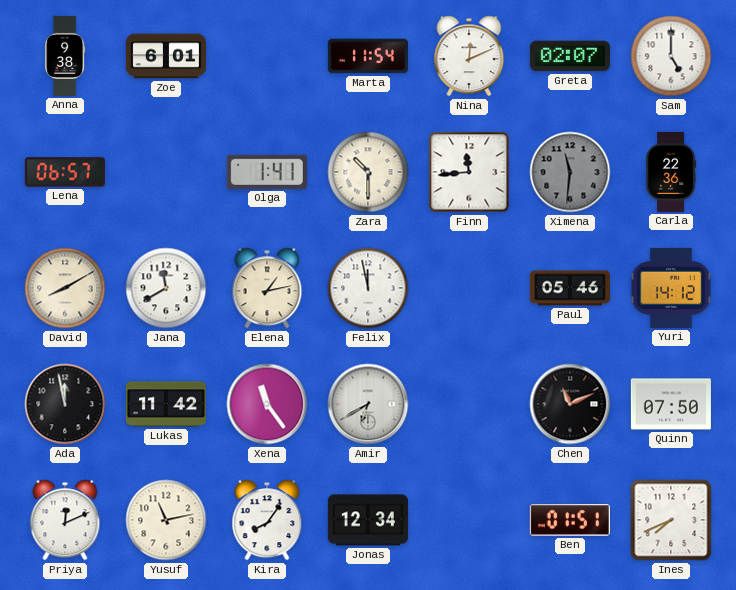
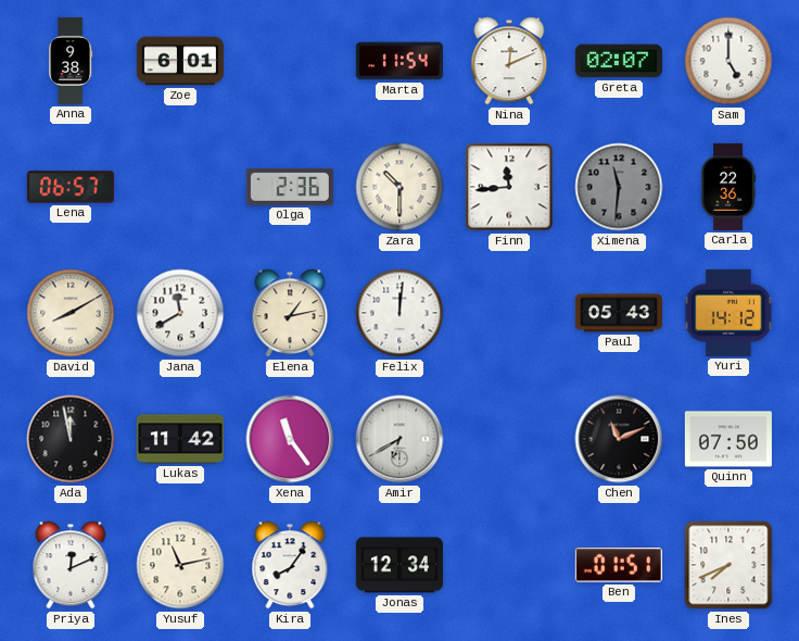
Olga: 1:41 -> 2:36 (290, 187)
Felix: 11:58 -> 12:01 (399, 313)
Paul: 05:46 -> 05:43 (619, 313)
